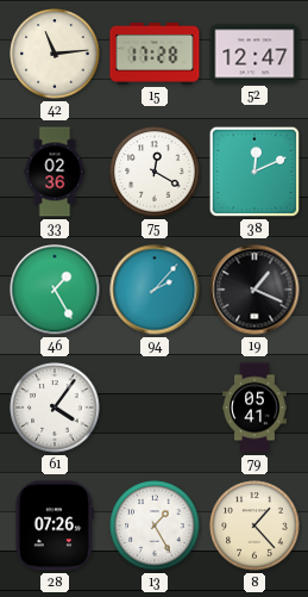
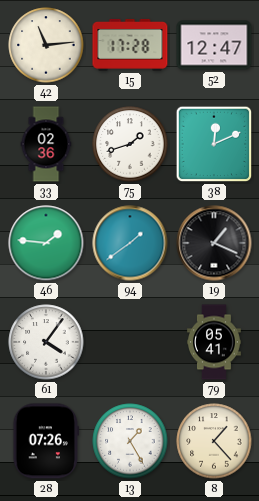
75: 12:20 -> 1:42 (130, 144)
46: 1:25 -> 1:46 (46, 243)
94: 2:07 -> 1:39 (130, 243)
